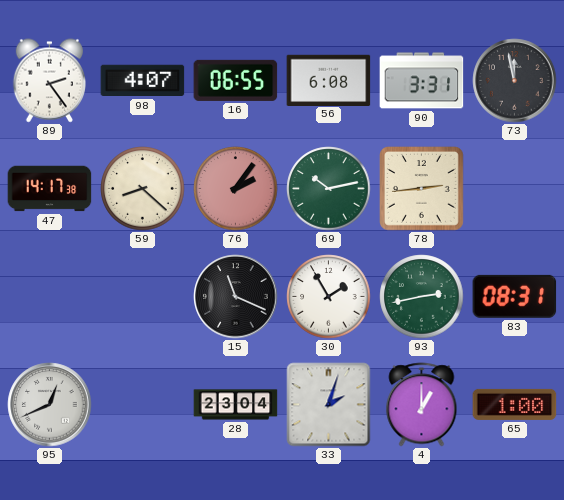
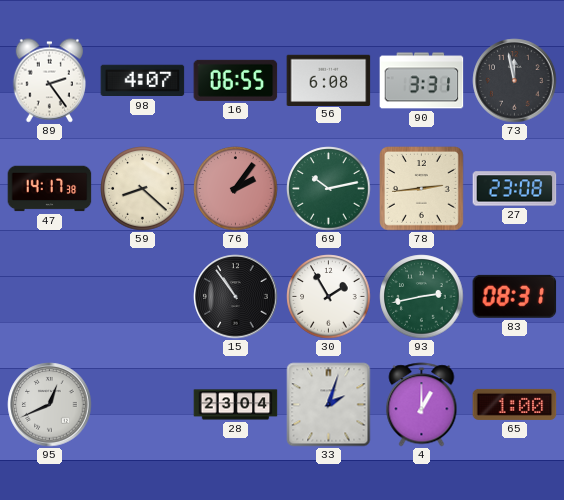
27: none -> 23:08 (515, 189)
15: 11:19 -> 10:54 (236, 297)
